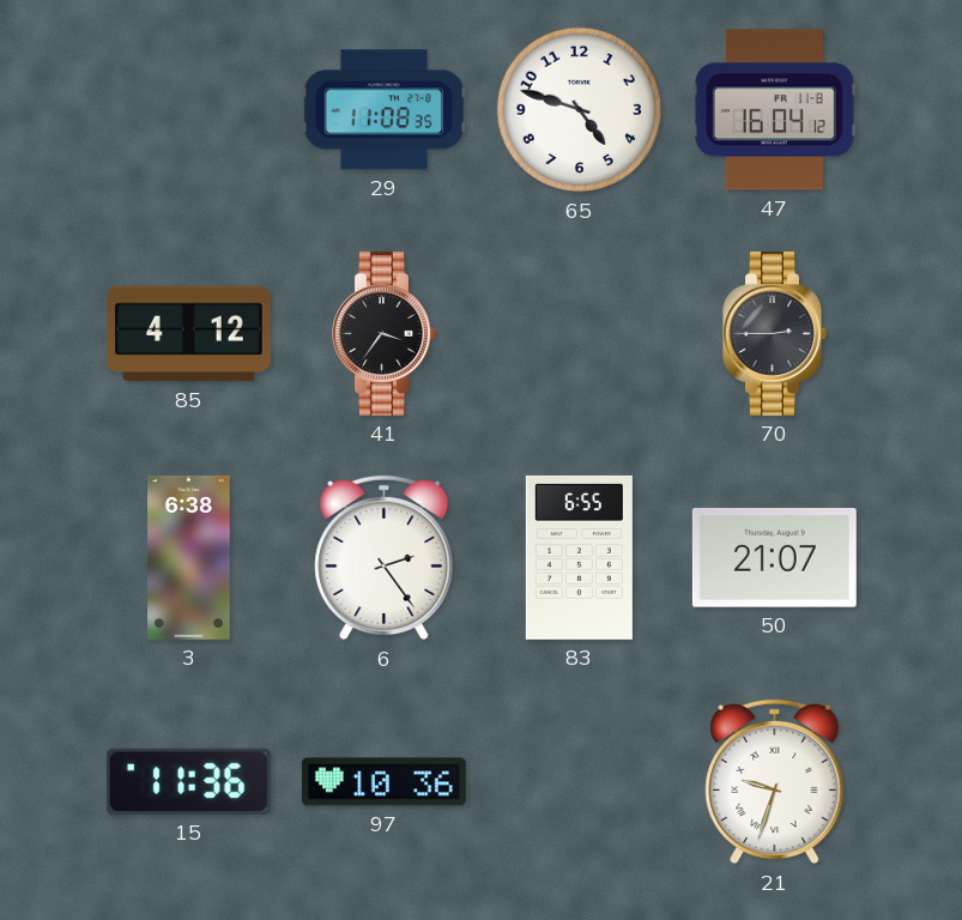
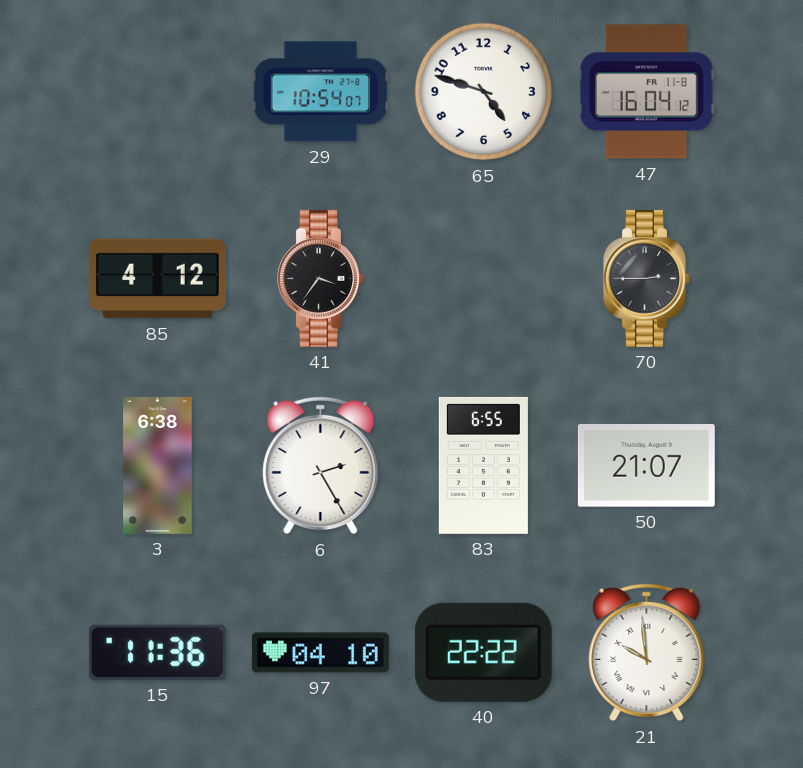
29: 11:08 -> 10:54 (321, 92)
6: 2:24 -> 2:25 (321, 466)
97: 10:36 -> 04:10 (320, 653)
40: none -> 22:22 (483, 652)
21: 9:33 -> 9:59 (647, 653)
